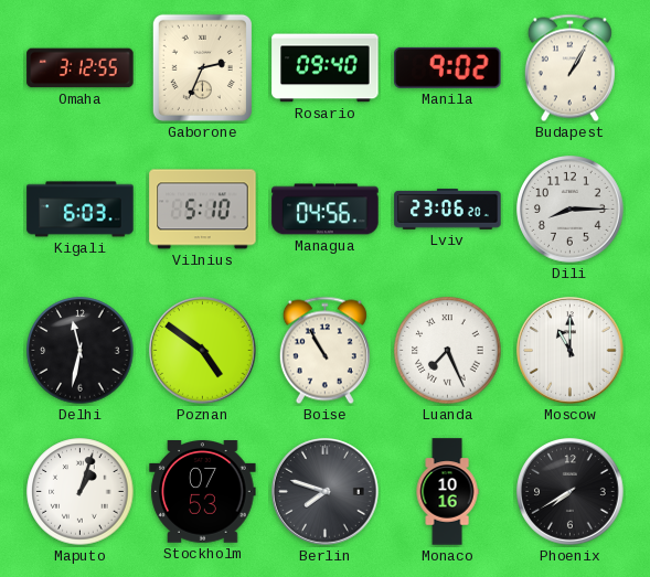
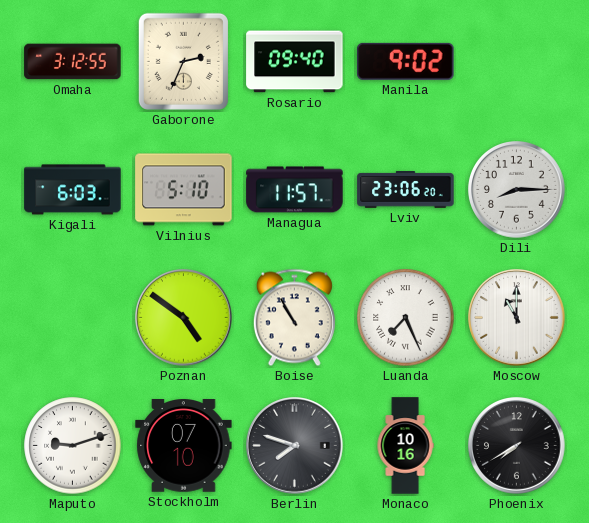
Budapest: 1:05 -> none (569, 68)
Managua: 04:56 -> 11:57 (295, 190)
Delhi: 11:32 -> none (81, 351)
Maputo: 1:03 -> 9:12 (73, 446)
Stockholm: 07:53 -> 07:10 (184, 446)
